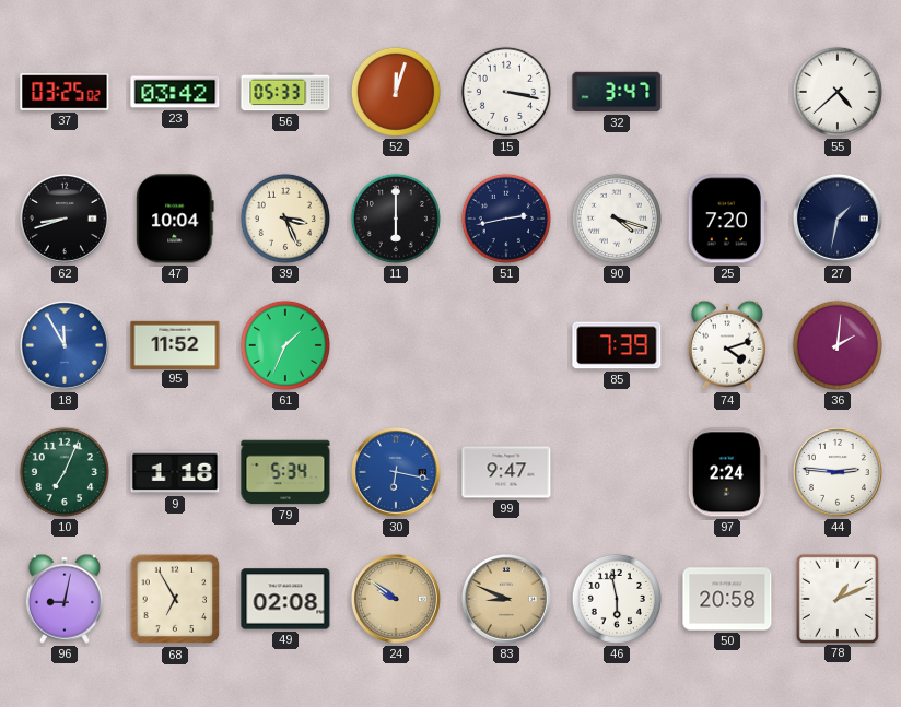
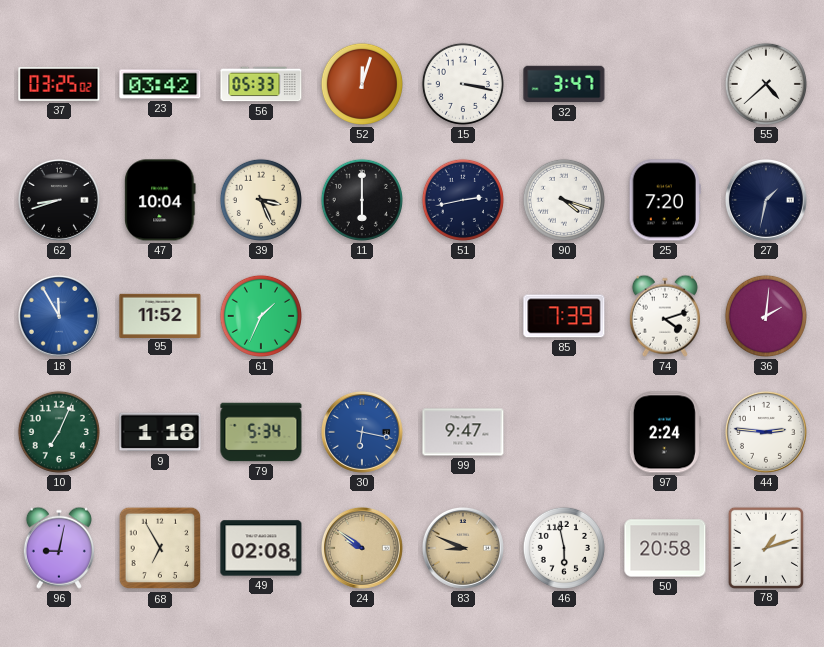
78: 1:11 -> 1:12 (765, 547)
